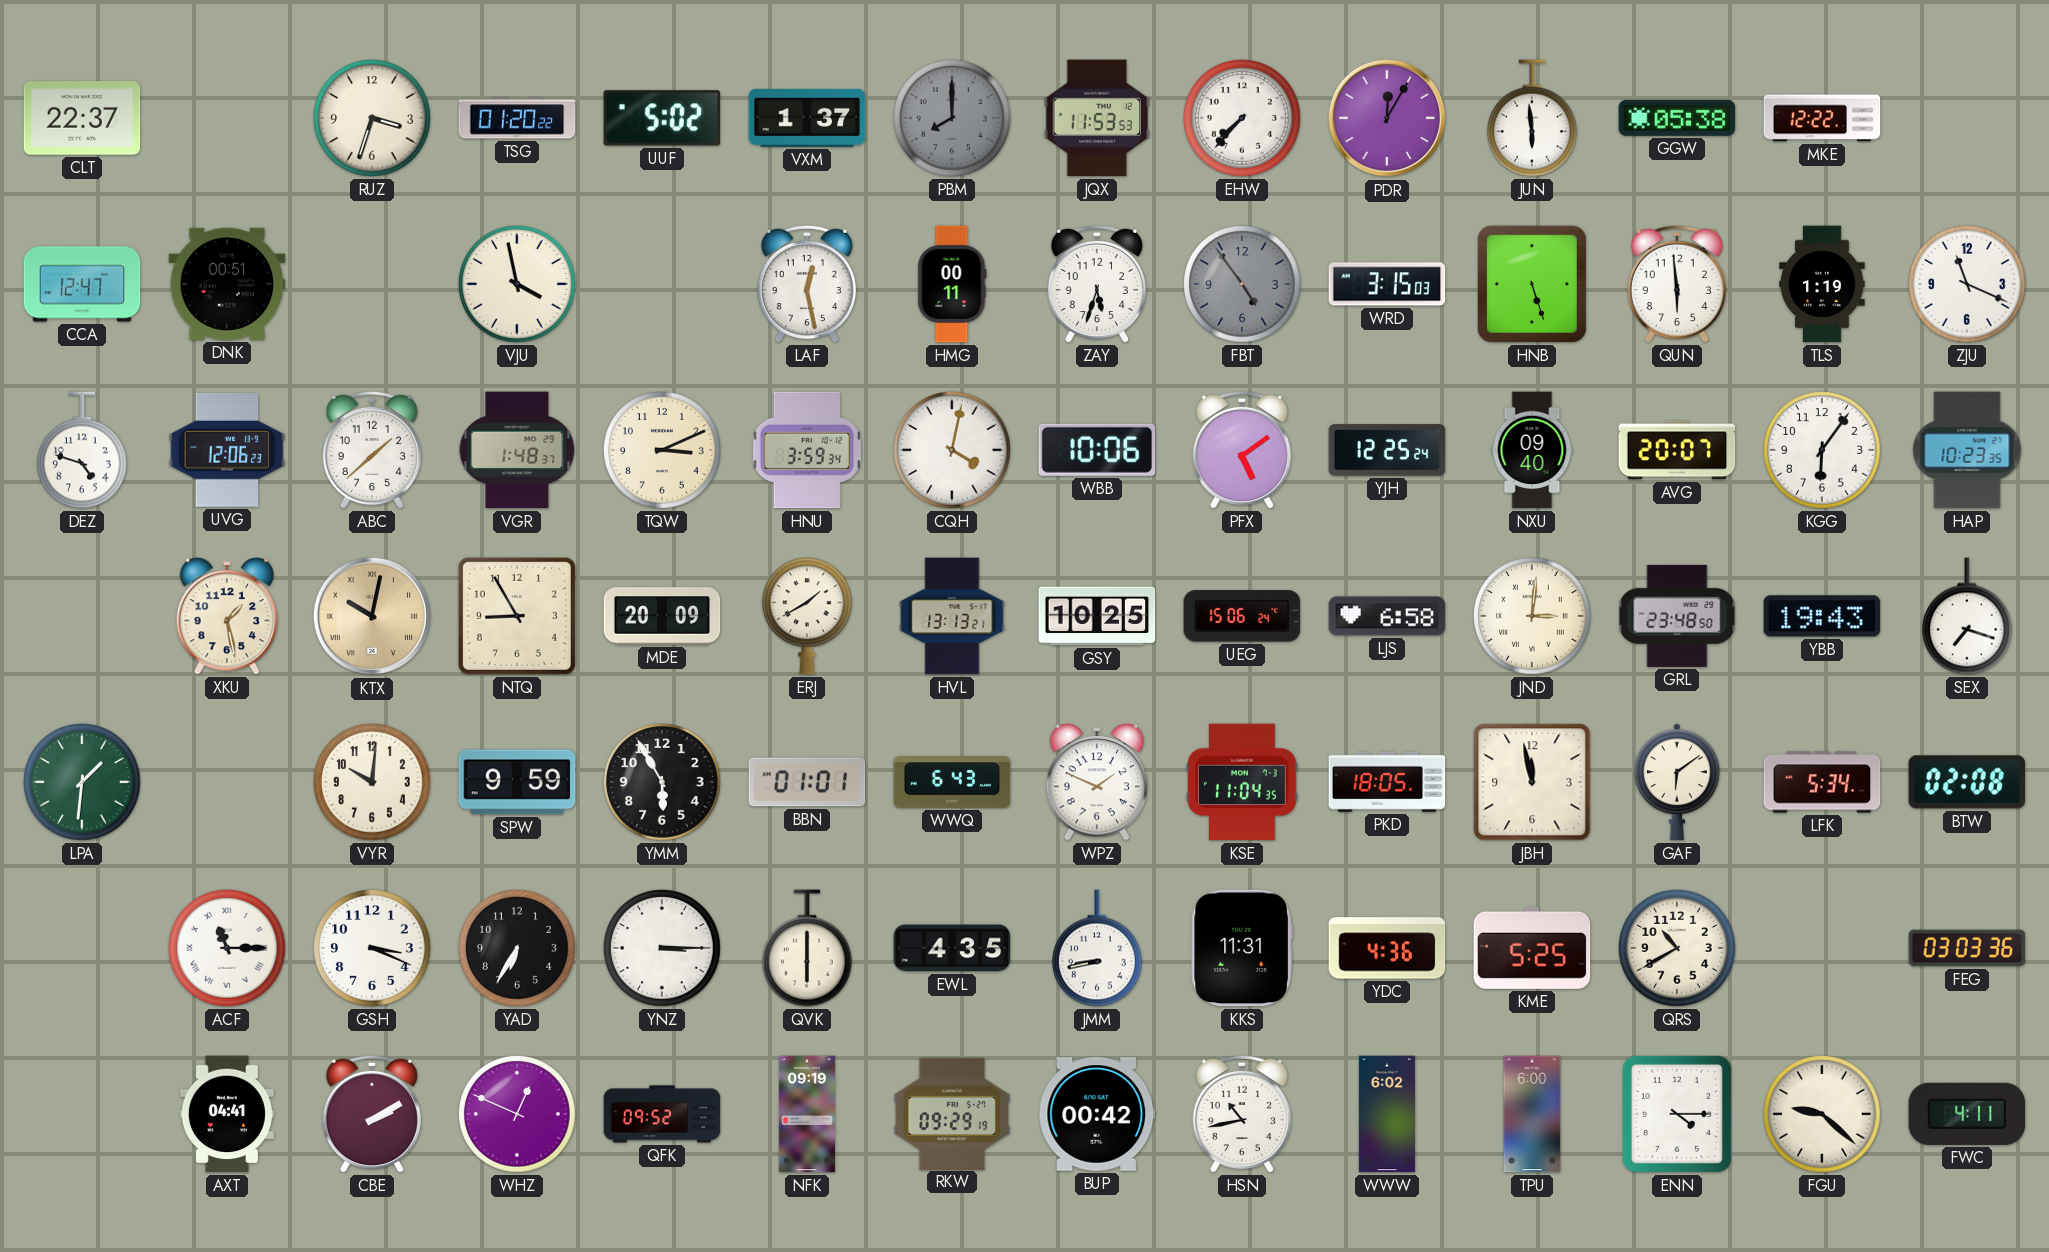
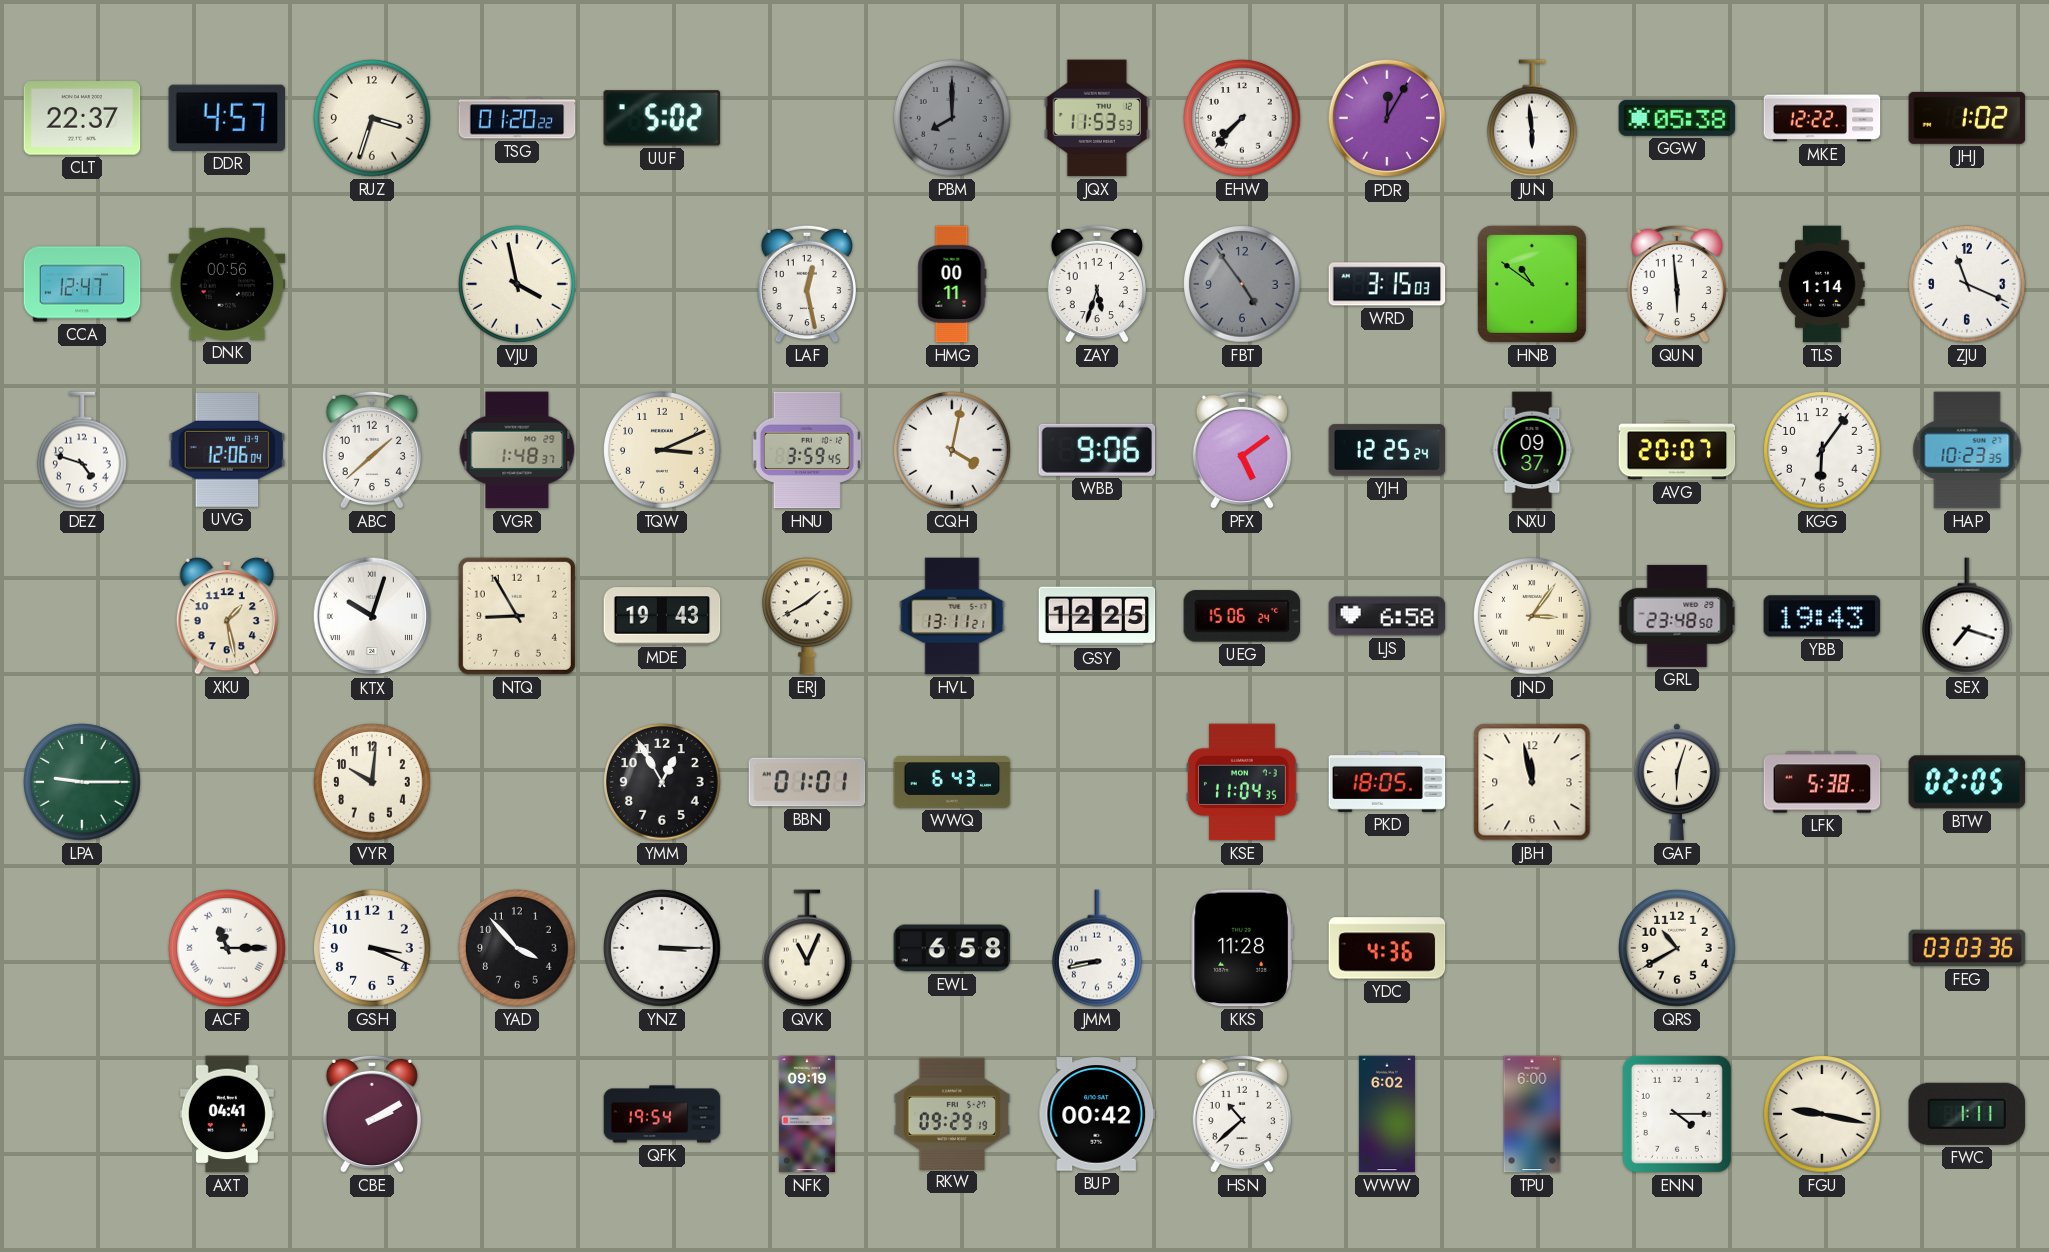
DDR: none -> 4:57 (227, 118)
VXM: 1:37 -> none (807, 118)
JHJ: none -> 1:02 (1967, 118)
DNK: 00:51 -> 00:56 (227, 284)
HNB: 5:27 -> 10:51 (1532, 284)
TLS: 1:19 -> 1:14 (1822, 284)
UVG: 12:06:23 -> 12:06:04 (227, 450)
HNU: 3:59:34 -> 3:59:45 (807, 450)
WBB: 10:06 -> 9:06 (1097, 450)
NXU: 09:40 -> 09:37 (1532, 450)
KTX: 10:02 -> 10:03 (372, 616)
KTX dial: champagne -> white (372, 616)
MDE: 20:09 -> 19:43 (662, 616)
HVL: 13:13 -> 13:11 (952, 616)
GSY: 10:25 -> 12:25 (1097, 616)
JND: 3:01 -> 3:06 (1532, 616)
LPA: 1:31 -> 9:15 (82, 782)
SPW: 9:59 -> none (517, 782)
YMM: 5:55 -> 12:55 (662, 782)
WPZ: 1:49 -> none (1097, 782)
GAF: 6:09 -> 6:03 (1677, 782)
LFK: 5:34 -> 5:38 (1822, 782)
BTW: 02:08 -> 02:05 (1967, 782)
YAD: 6:35 -> 3:53 (517, 948)
QVK: 6:00 -> 11:04 (808, 948)
EWL: 4:35 -> 6:58 (952, 948)
KKS: 11:31 -> 11:28 (1241, 948)
KME: 5:25 -> none (1532, 948)
WHZ: 12:49 -> none (517, 1114)
QFK: 09:52 -> 19:54 (662, 1114)
HSN: 10:43 -> 10:38 (1242, 1114)
FGU: 9:22 -> 9:17 (1822, 1114)
FWC: 4:11 -> 1:11 (1967, 1114)
